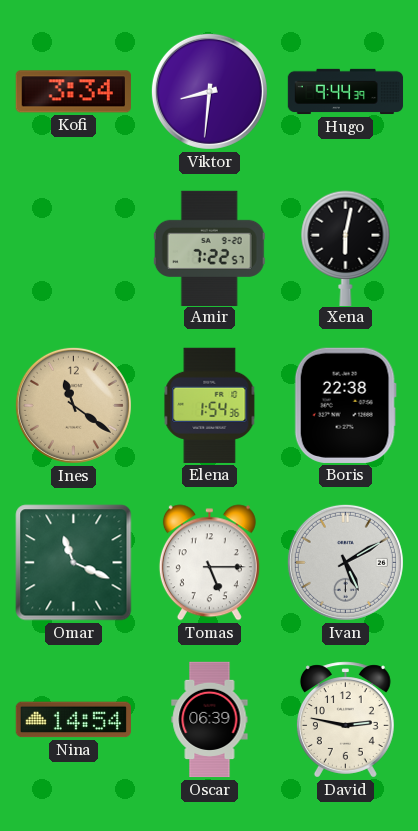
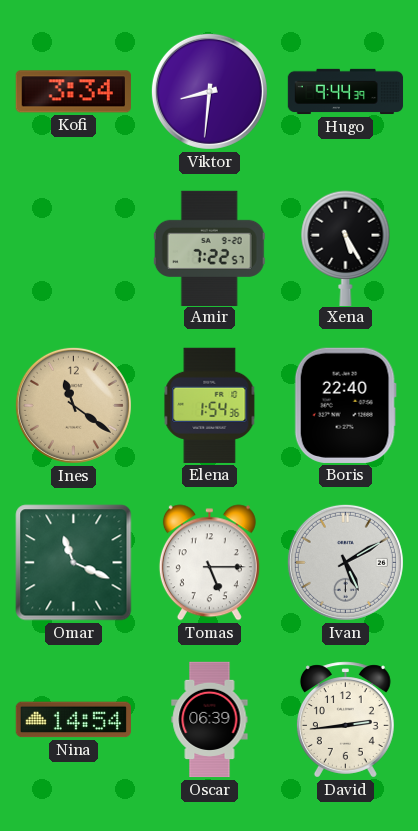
Xena: 6:02 -> 5:25 (346, 248)
Boris: 22:38 -> 22:40 (345, 405)
David: 2:47 -> 2:44 (345, 720)
